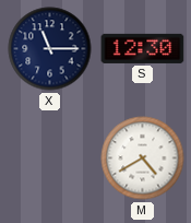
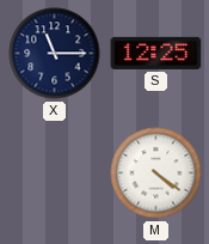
S: 12:30 -> 12:25 (156, 53)
M: 4:40 -> 4:21 (156, 173)
